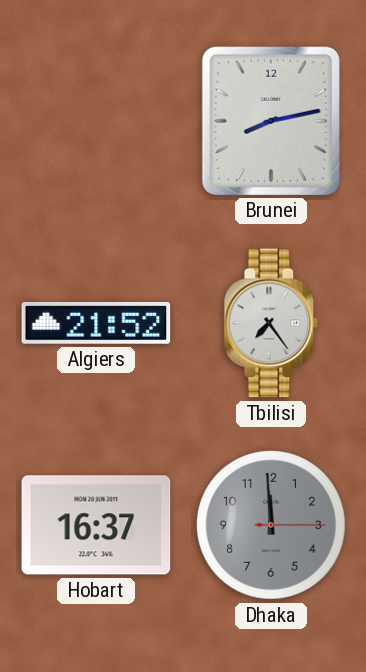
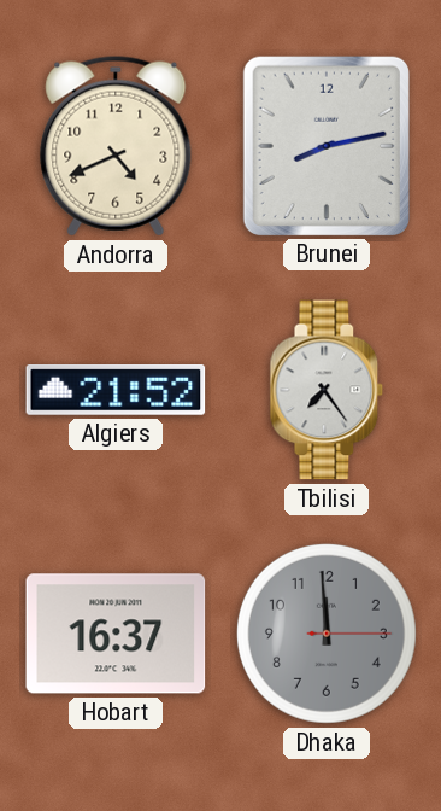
Andorra: none -> 4:41 (116, 146)
